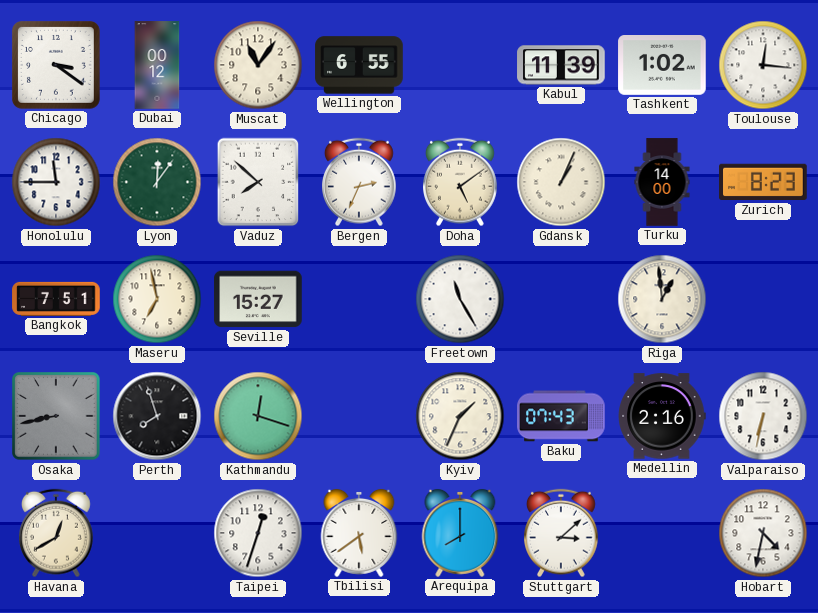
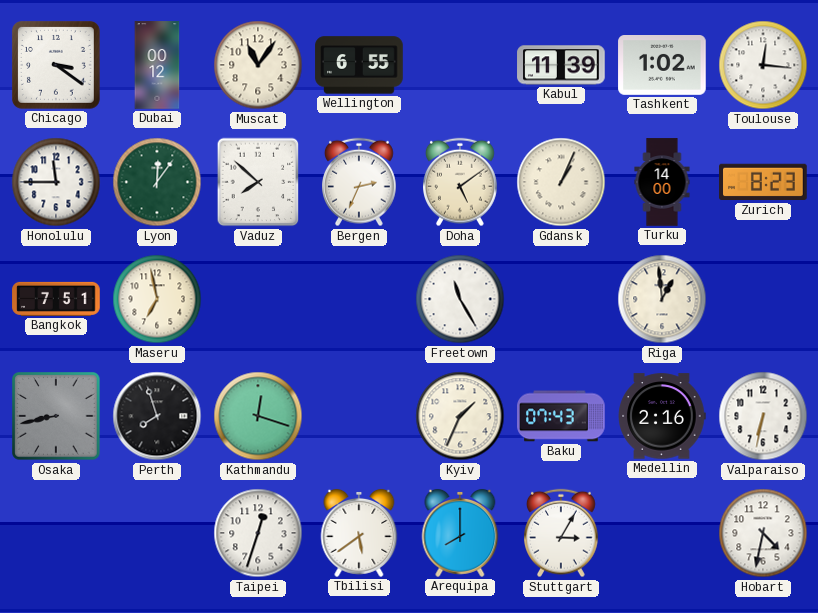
Seville: 15:27 -> none (258, 299)
Havana: 12:40 -> none (57, 533)
Stuttgart: 3:08 -> 3:05 (562, 533)
